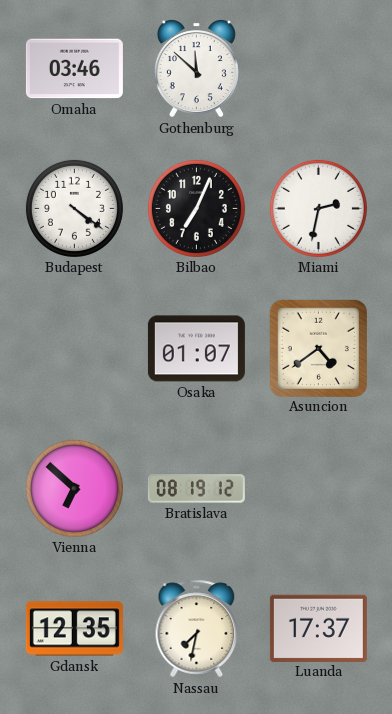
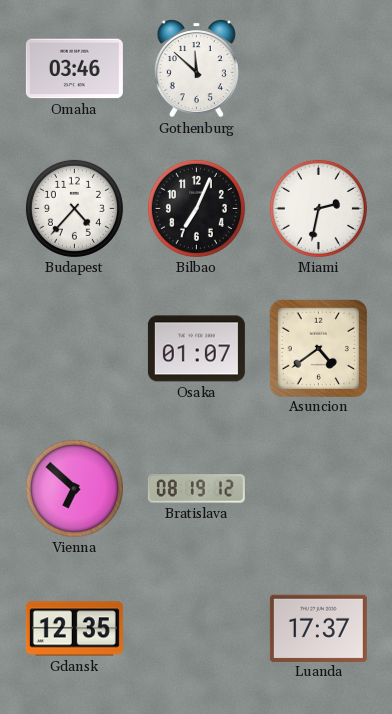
Budapest: 4:21 -> 4:37 (74, 208)
Nassau: 7:32 -> none (197, 629)
